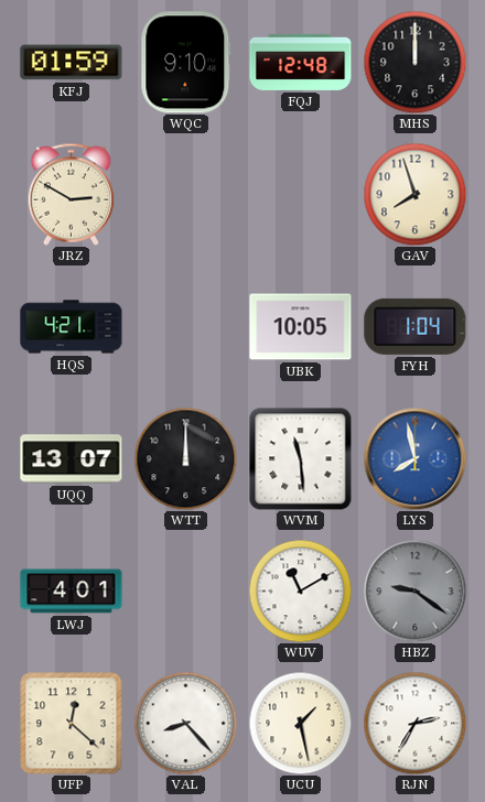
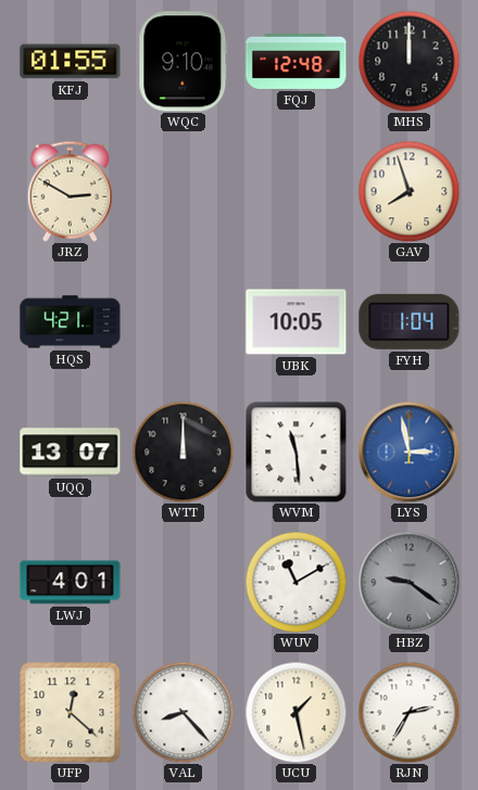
KFJ: 01:59 -> 01:55 (71, 62)
LYS: 7:58 -> 2:58 (408, 451)
